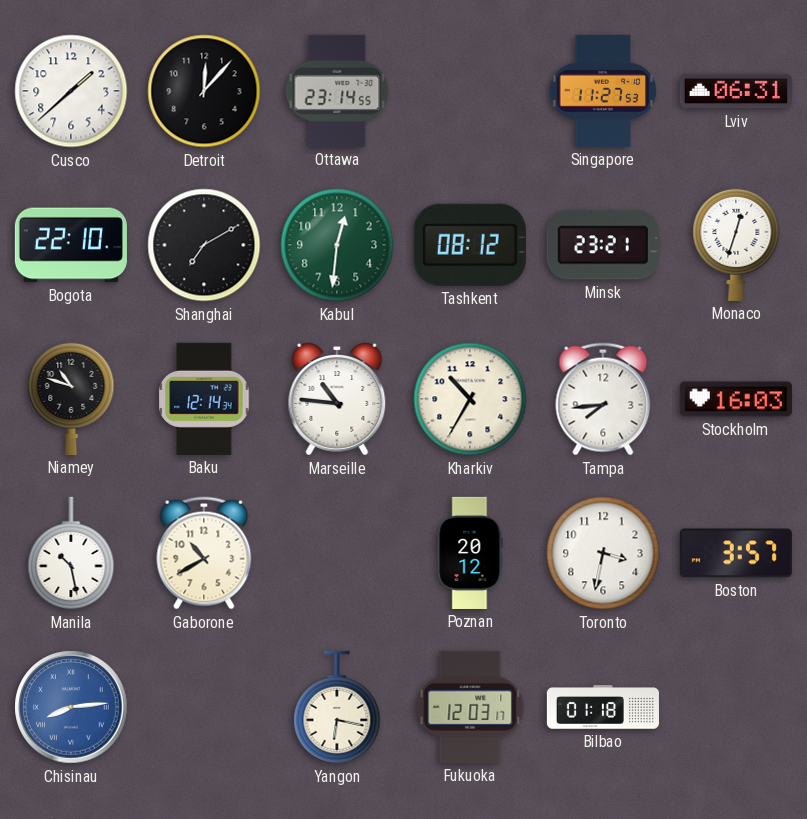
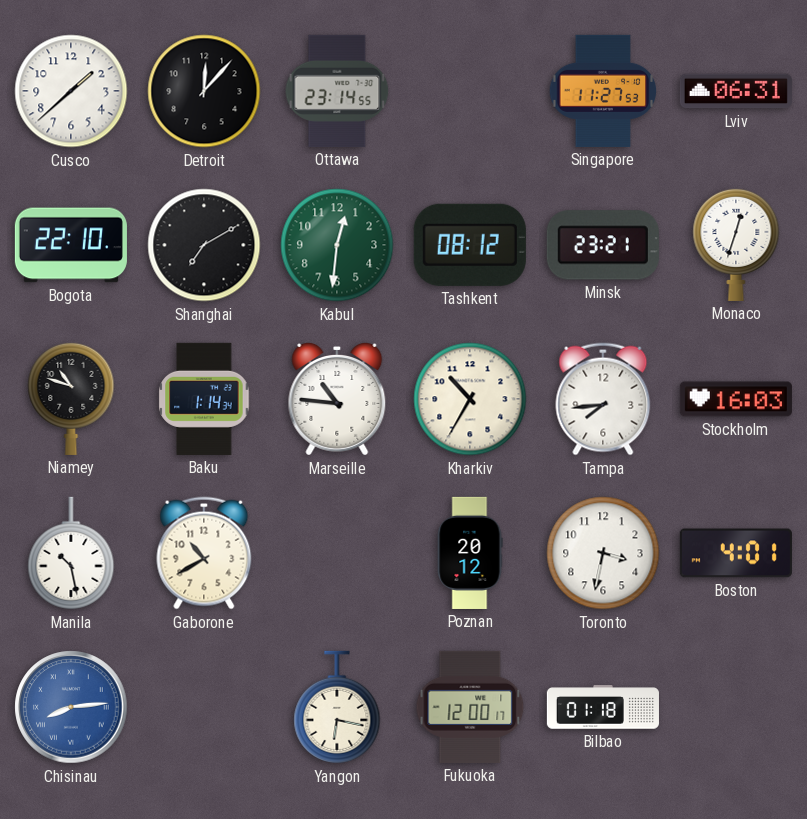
Baku: 12:14 -> 1:14 (204, 399)
Boston: 3:57 -> 4:01 (736, 553)
Fukuoka: 12:03 -> 12:00 (470, 707)
